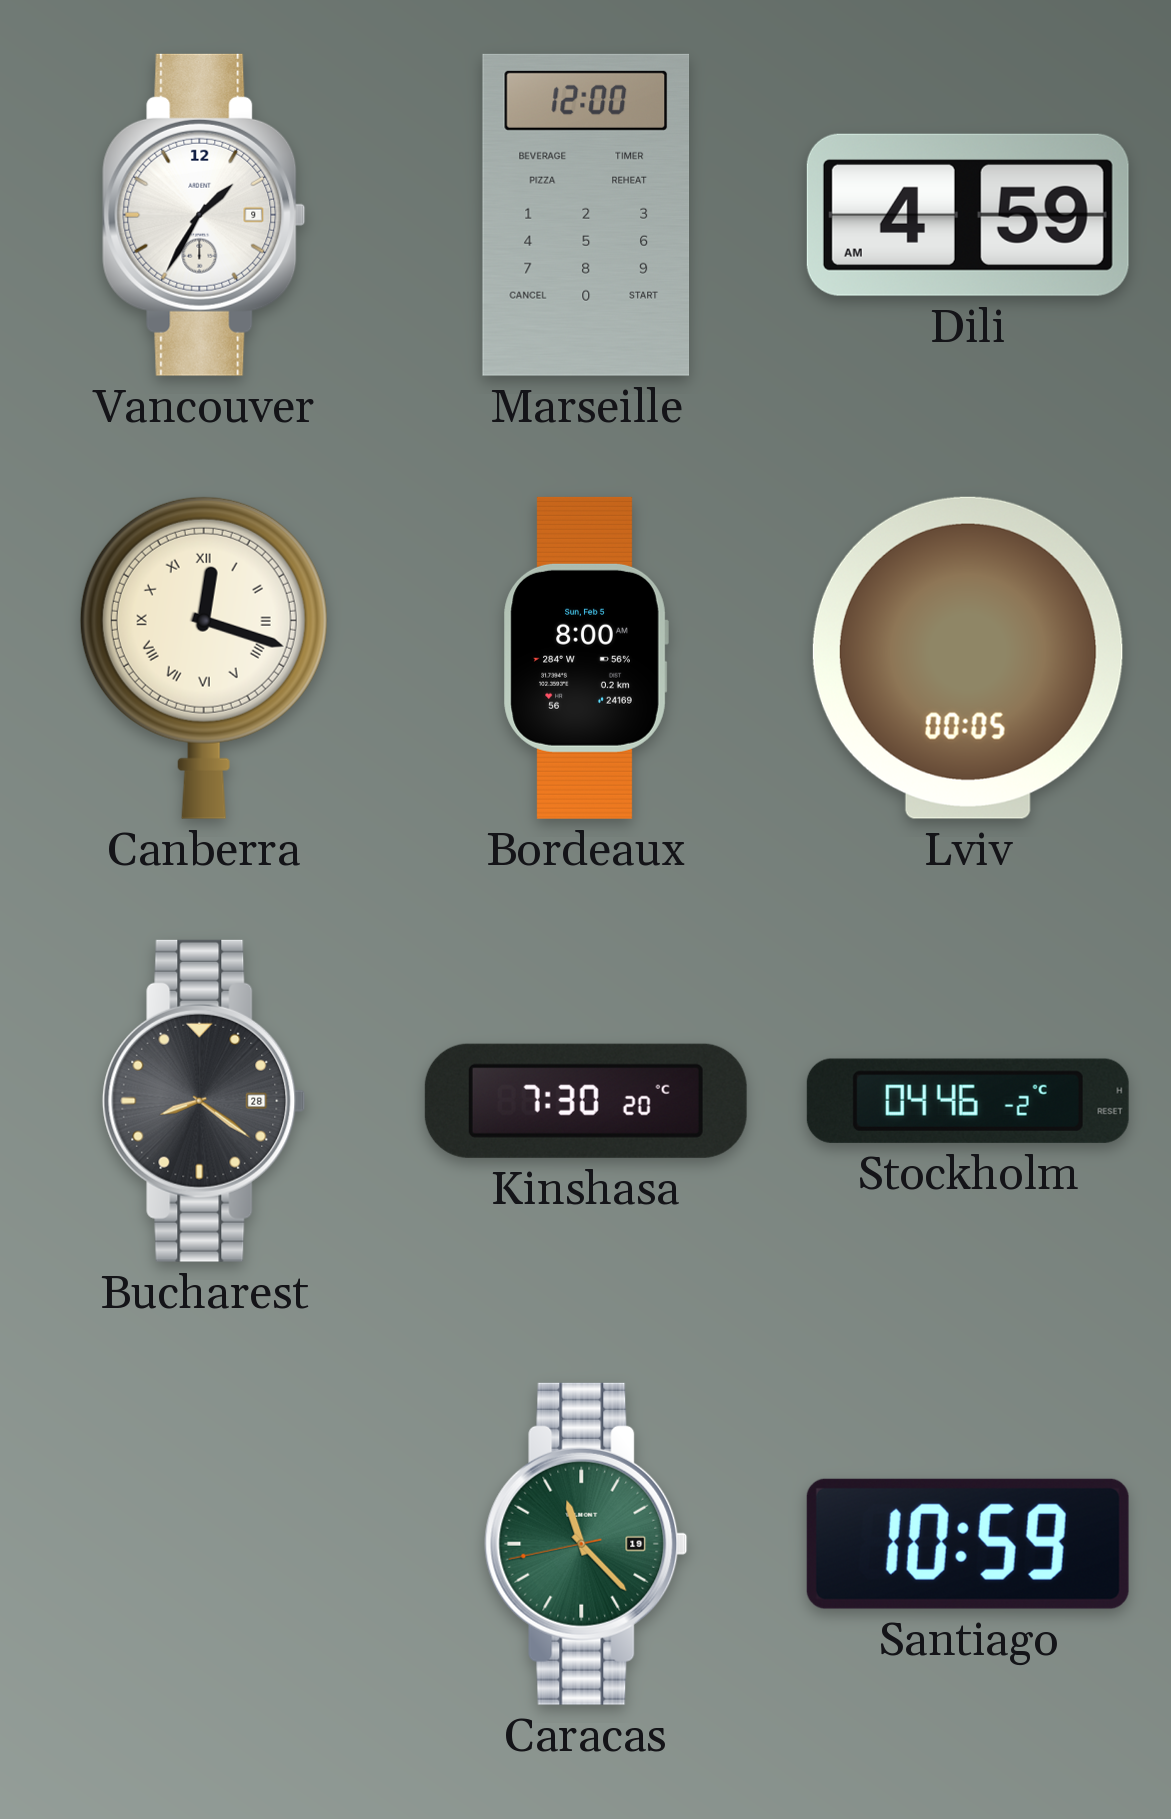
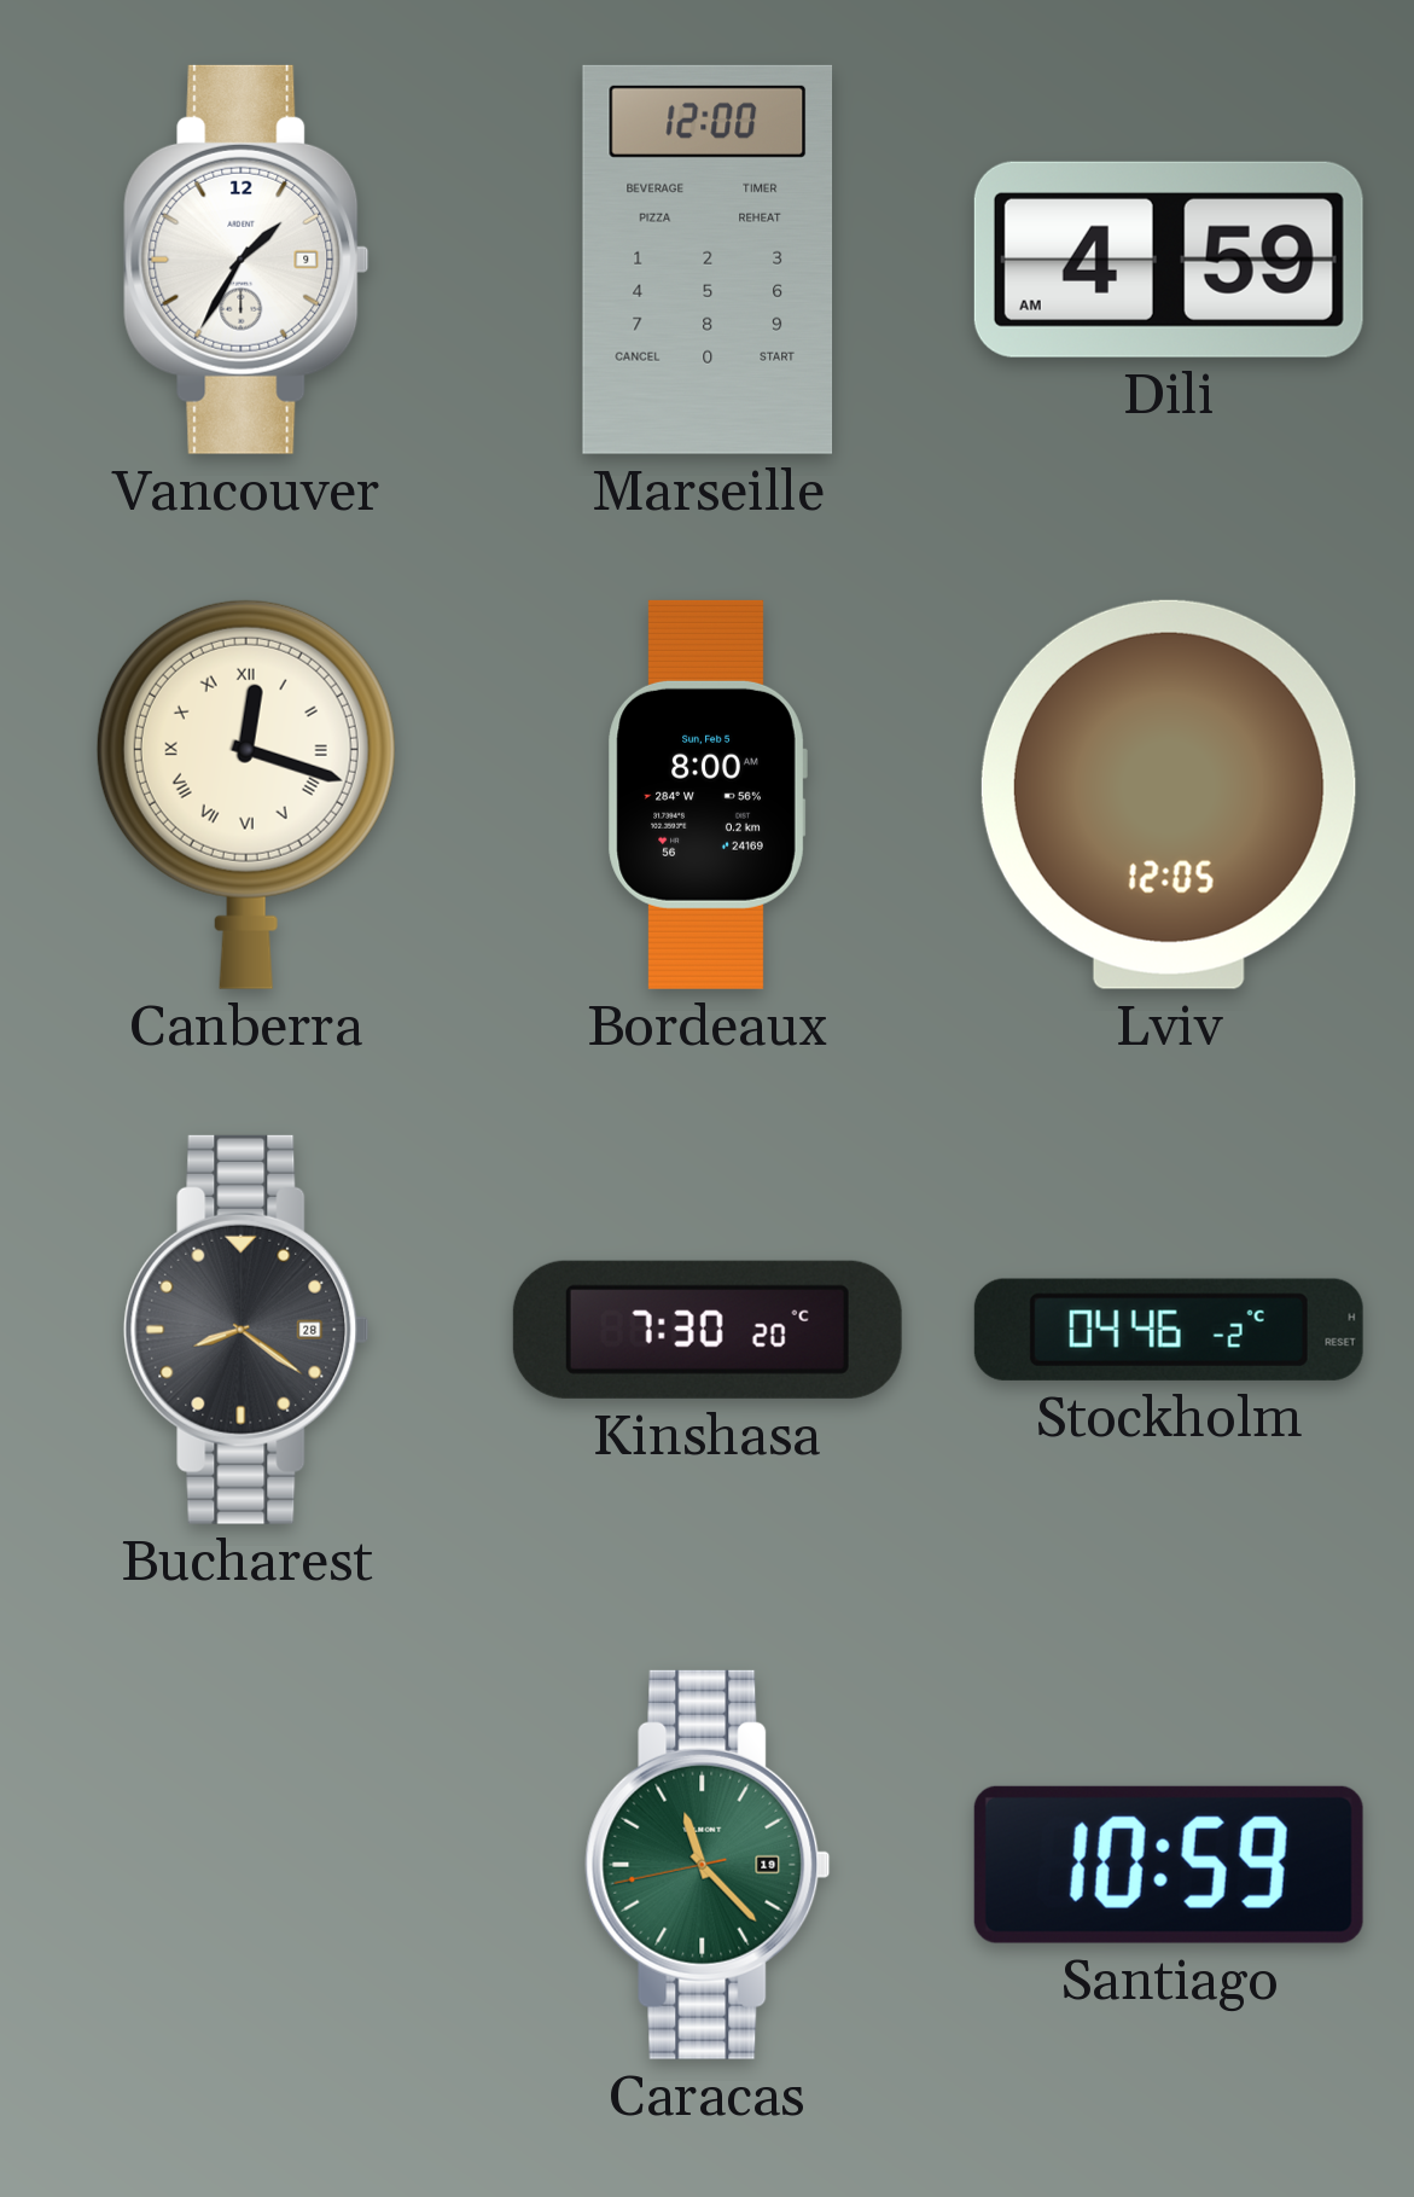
Lviv: 00:05 -> 12:05 (1169, 795)
